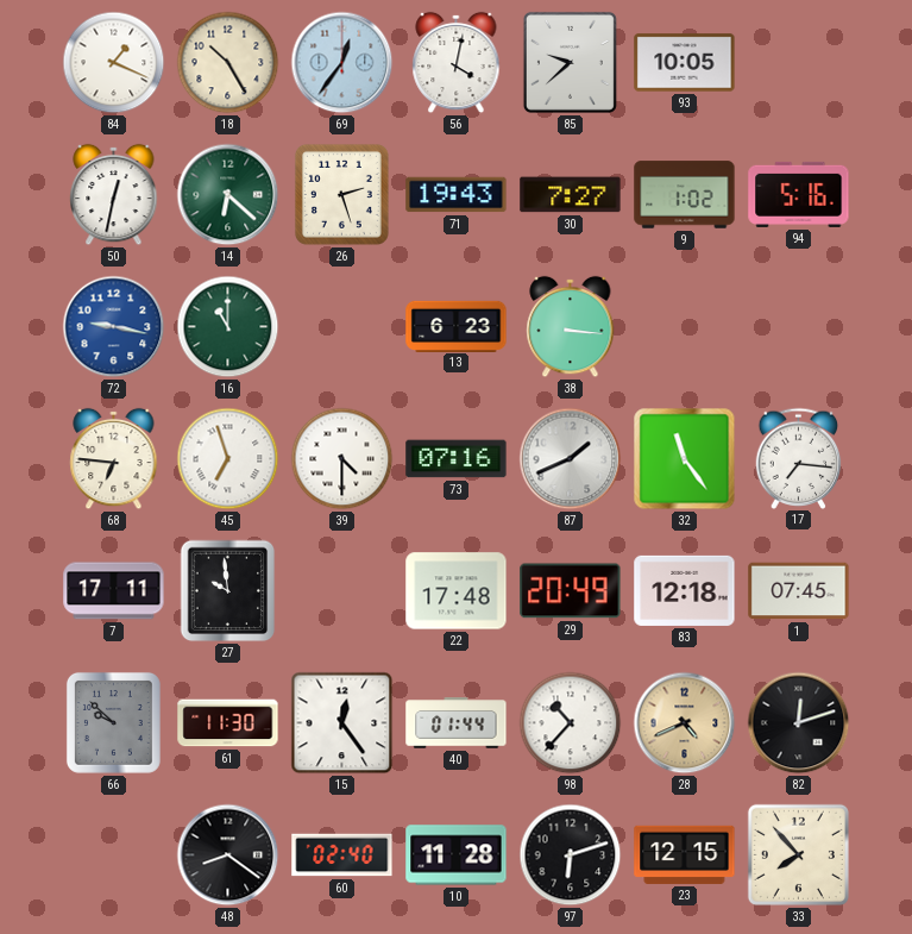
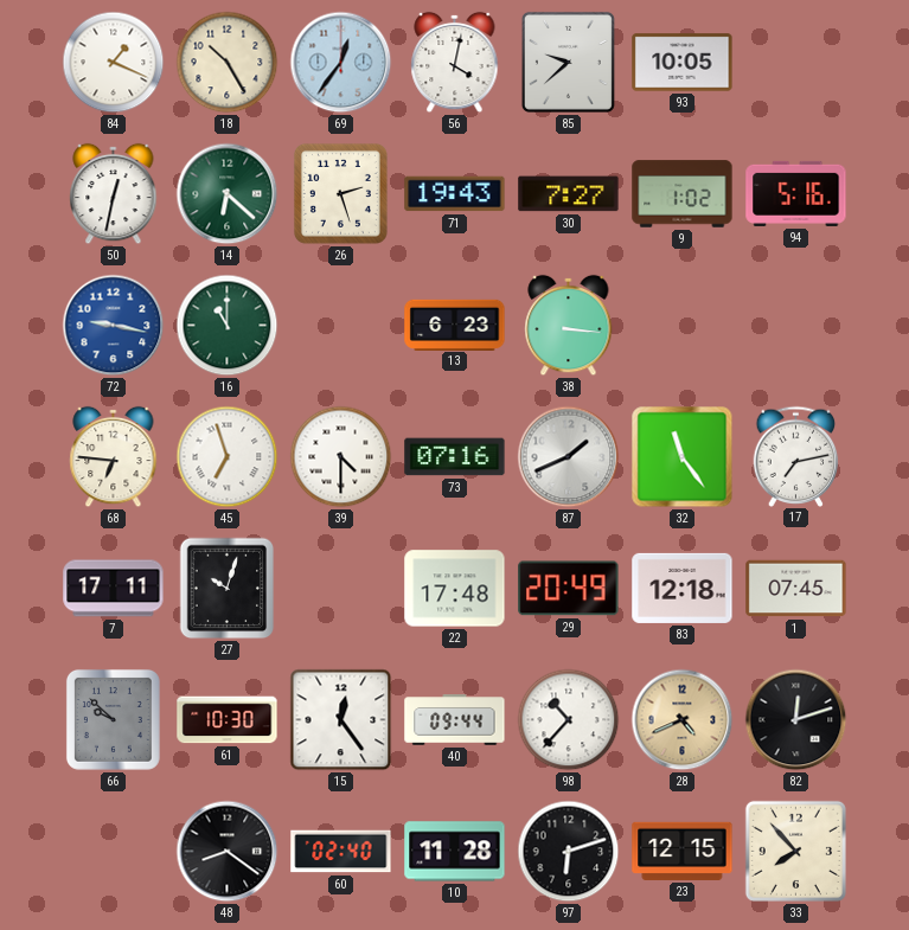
17: 7:16 -> 7:13 (796, 456)
27: 9:59 -> 10:03 (228, 589)
61: 11:30 -> 10:30 (228, 720)
40: 01:44 -> 09:44 (455, 720)
